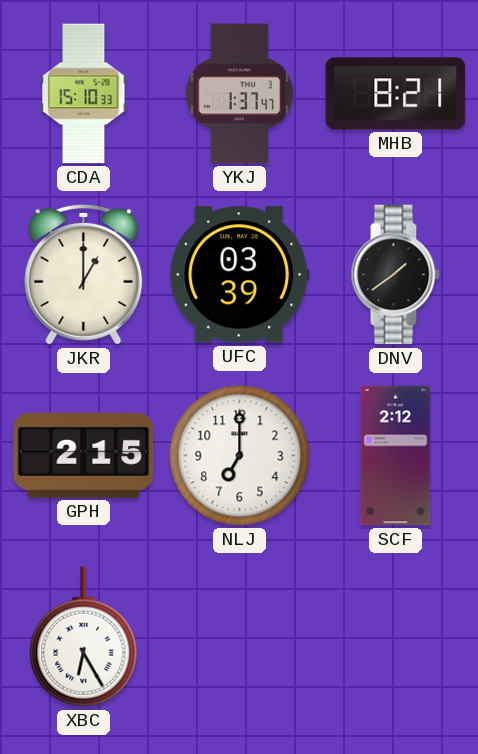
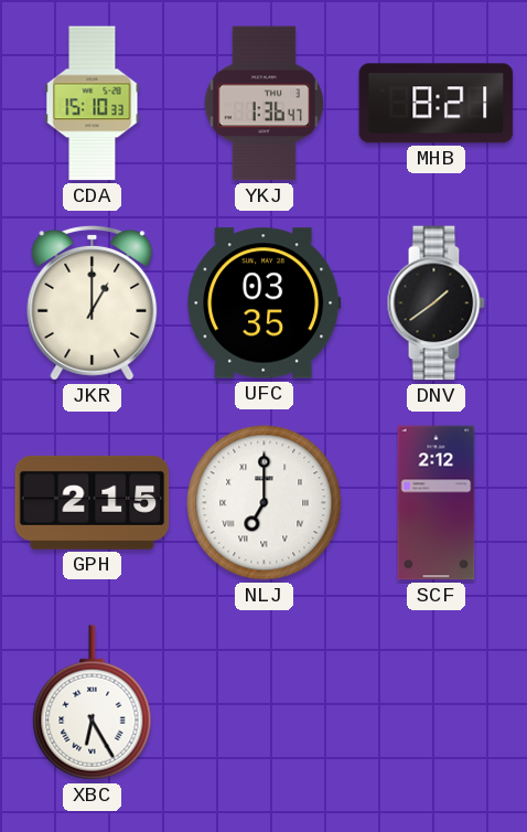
YKJ: 1:37 -> 1:36 (265, 104)
UFC: 03:39 -> 03:35 (265, 303)
NLJ numerals: Arabic -> Roman (265, 503)
